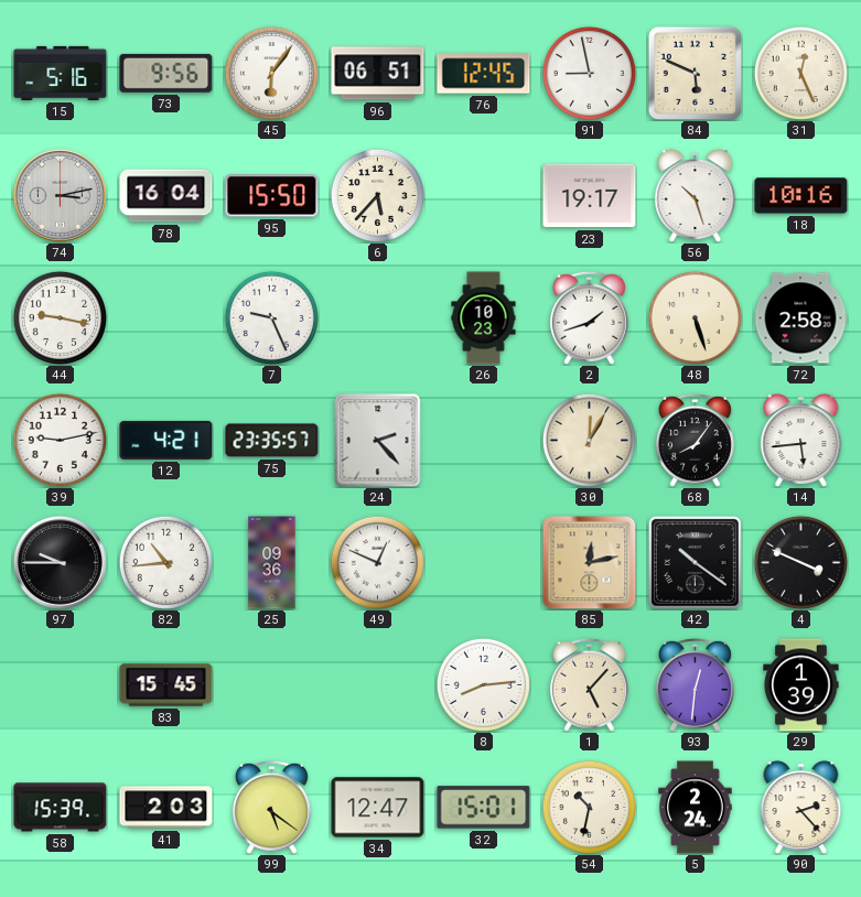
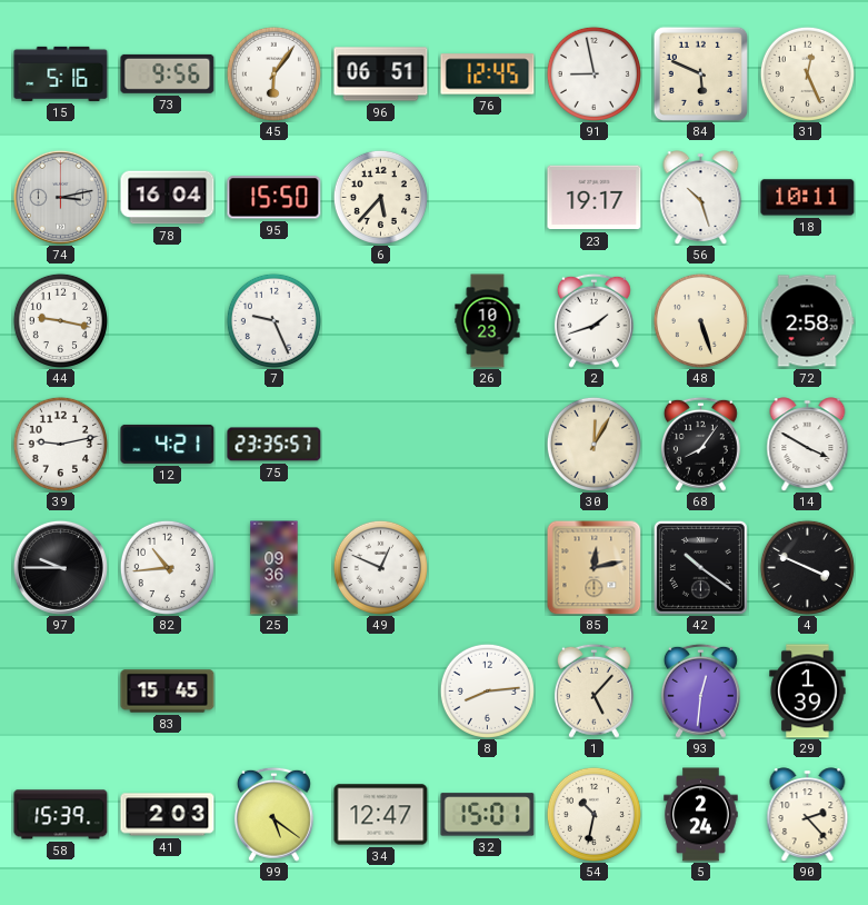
18: 10:16 -> 10:11 (808, 198)
24: 2:23 -> none (378, 441)
14: 5:44 -> 3:50 (808, 444)
